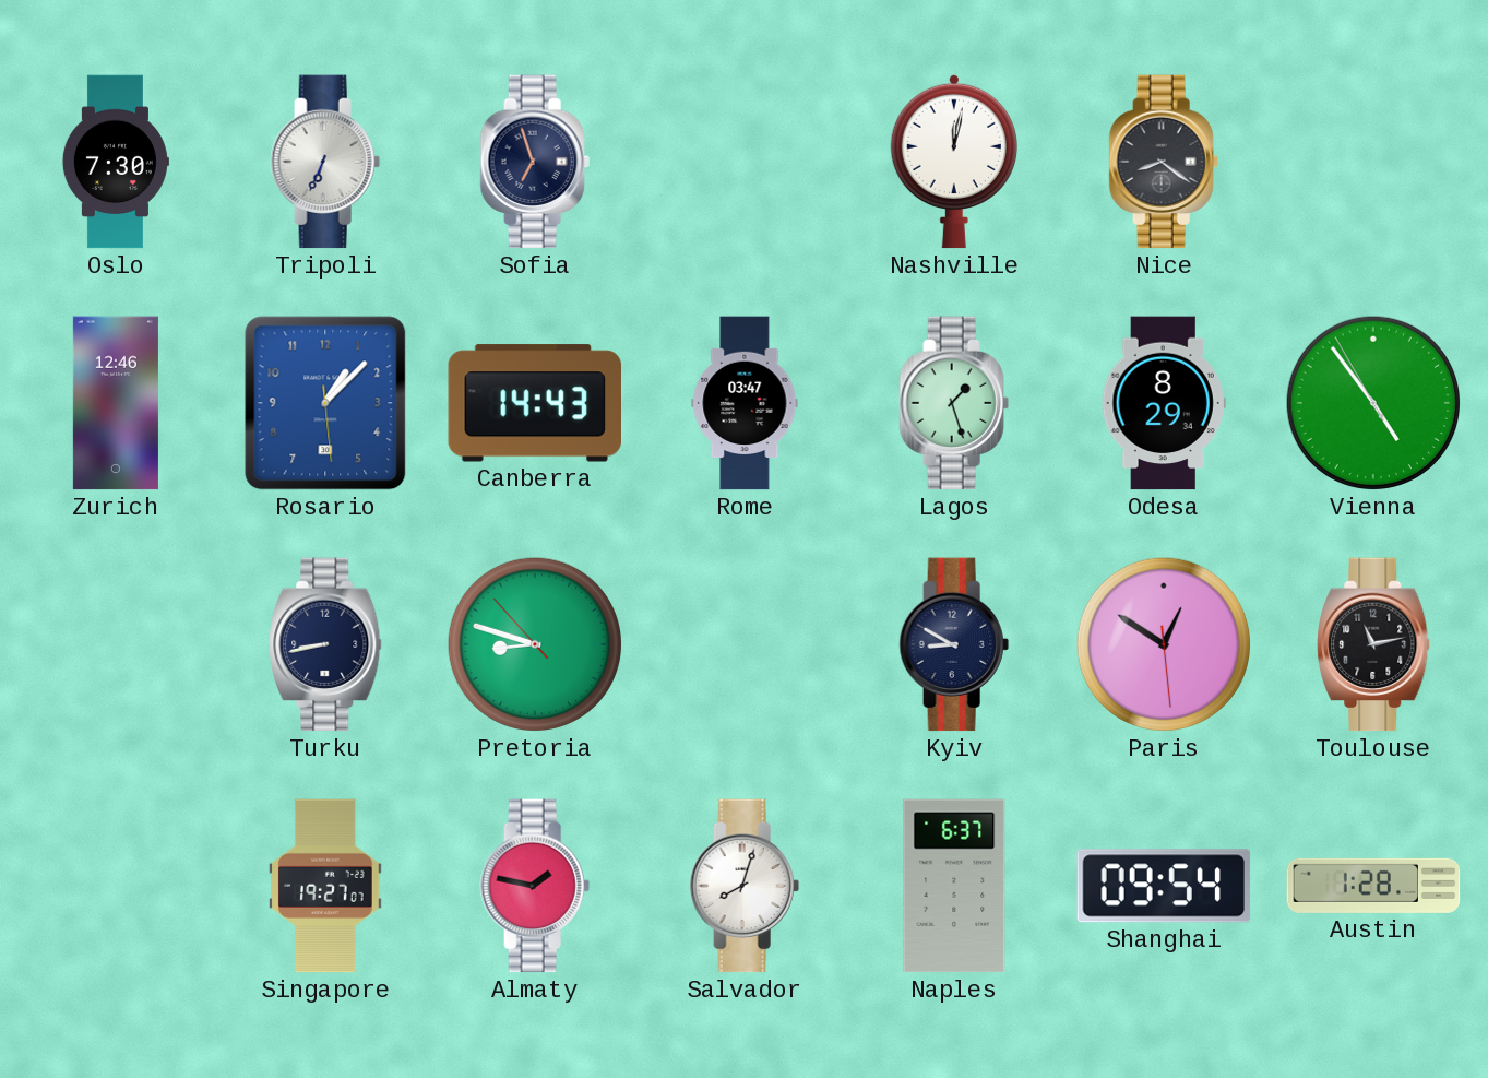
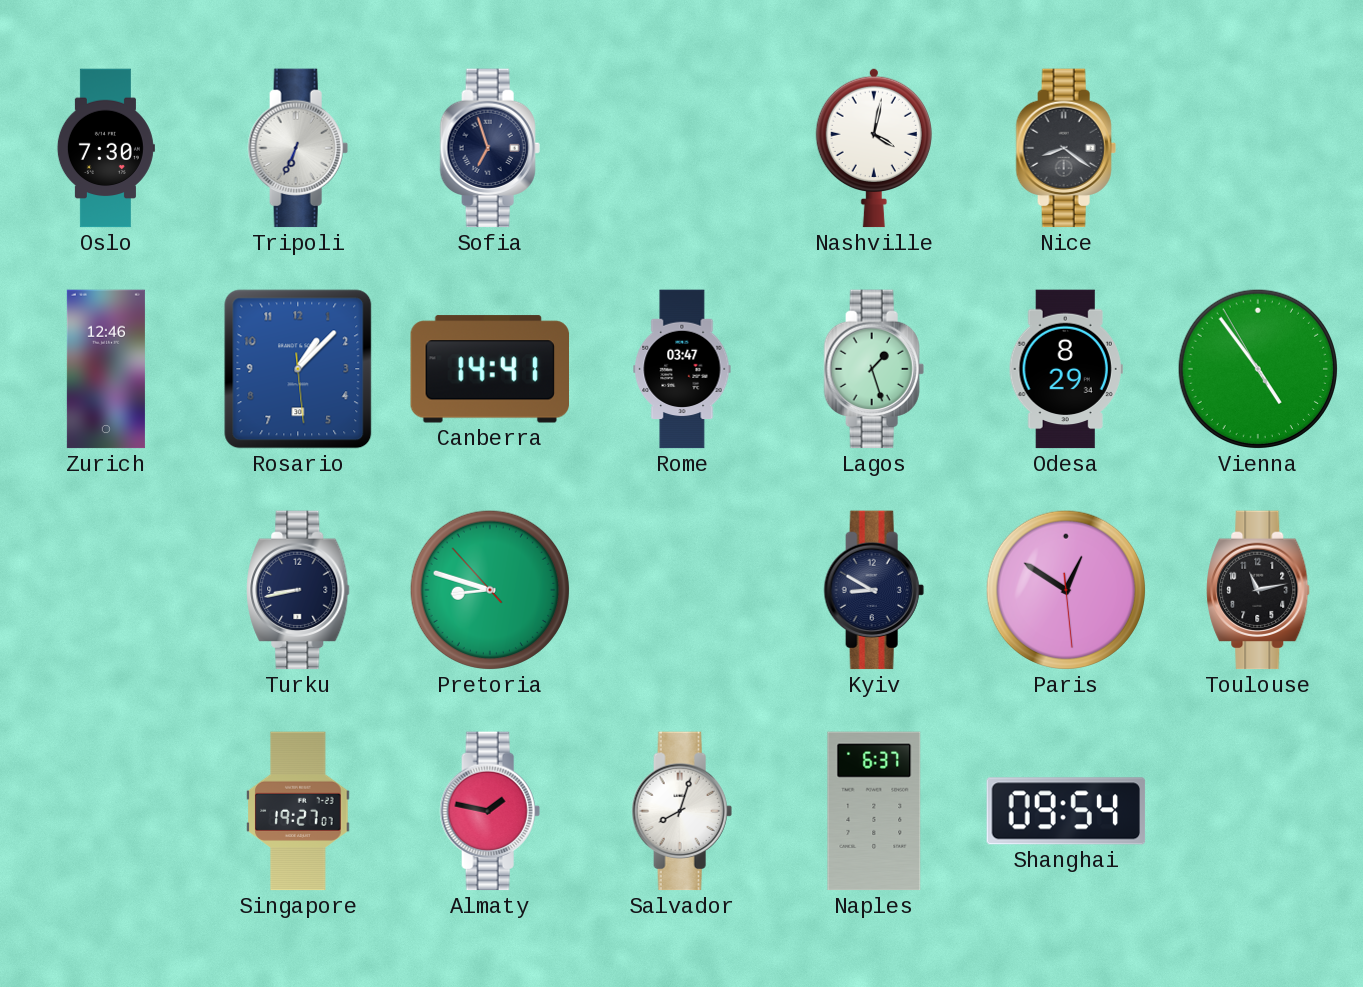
Nashville: 12:02 -> 4:02 (874, 148)
Canberra: 14:43 -> 14:41 (489, 369)
Austin: 1:28 -> none (1373, 886)
